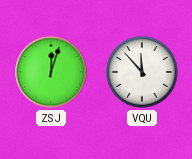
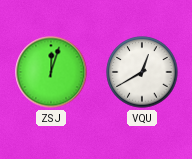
VQU: 11:53 -> 12:40 (142, 72)
